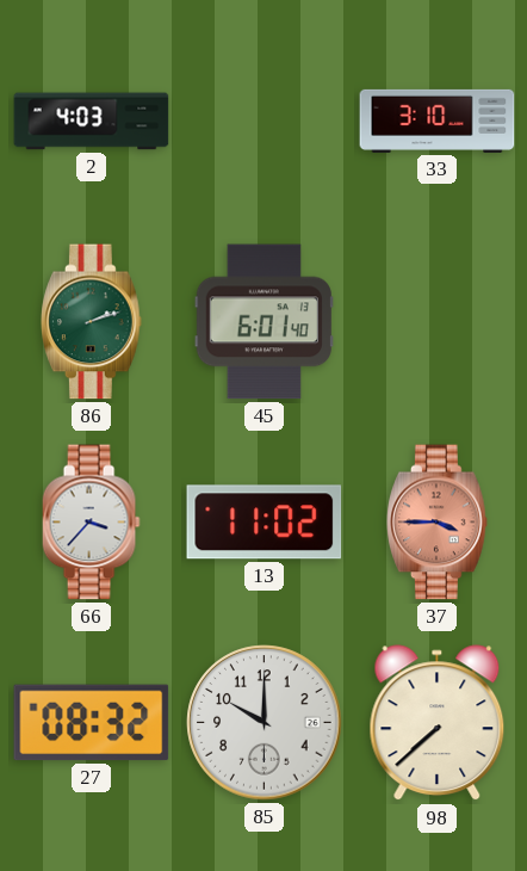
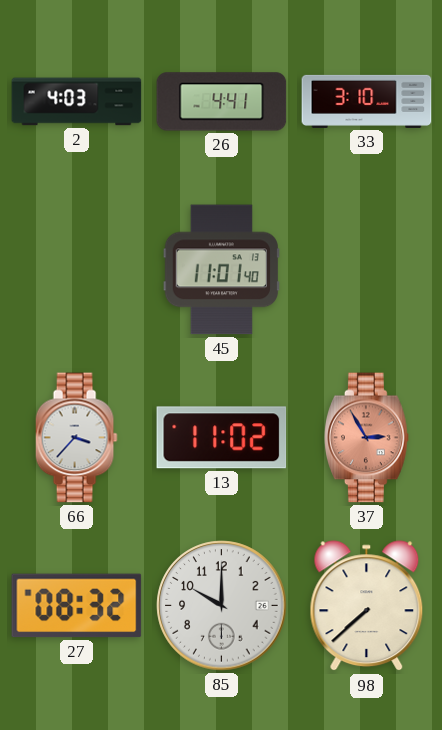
26: none -> 4:41 (222, 102)
86: 2:12 -> none (92, 322)
45: 6:01 -> 11:01 (221, 270)
37: 3:45 -> 2:55 (367, 438)
